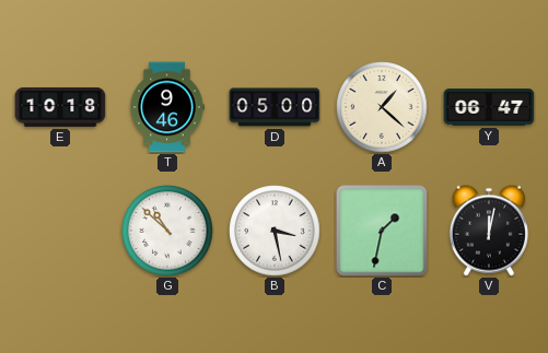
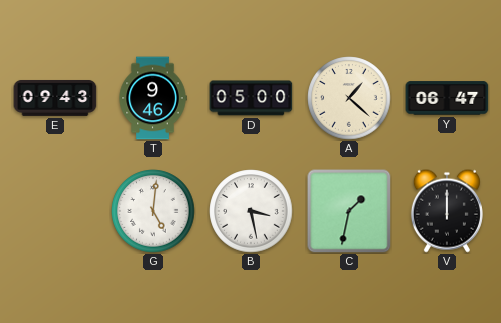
E: 10:18 -> 09:43 (55, 98)
G: 10:52 -> 5:01 (153, 211)
V: 12:02 -> 12:00 (447, 211)
